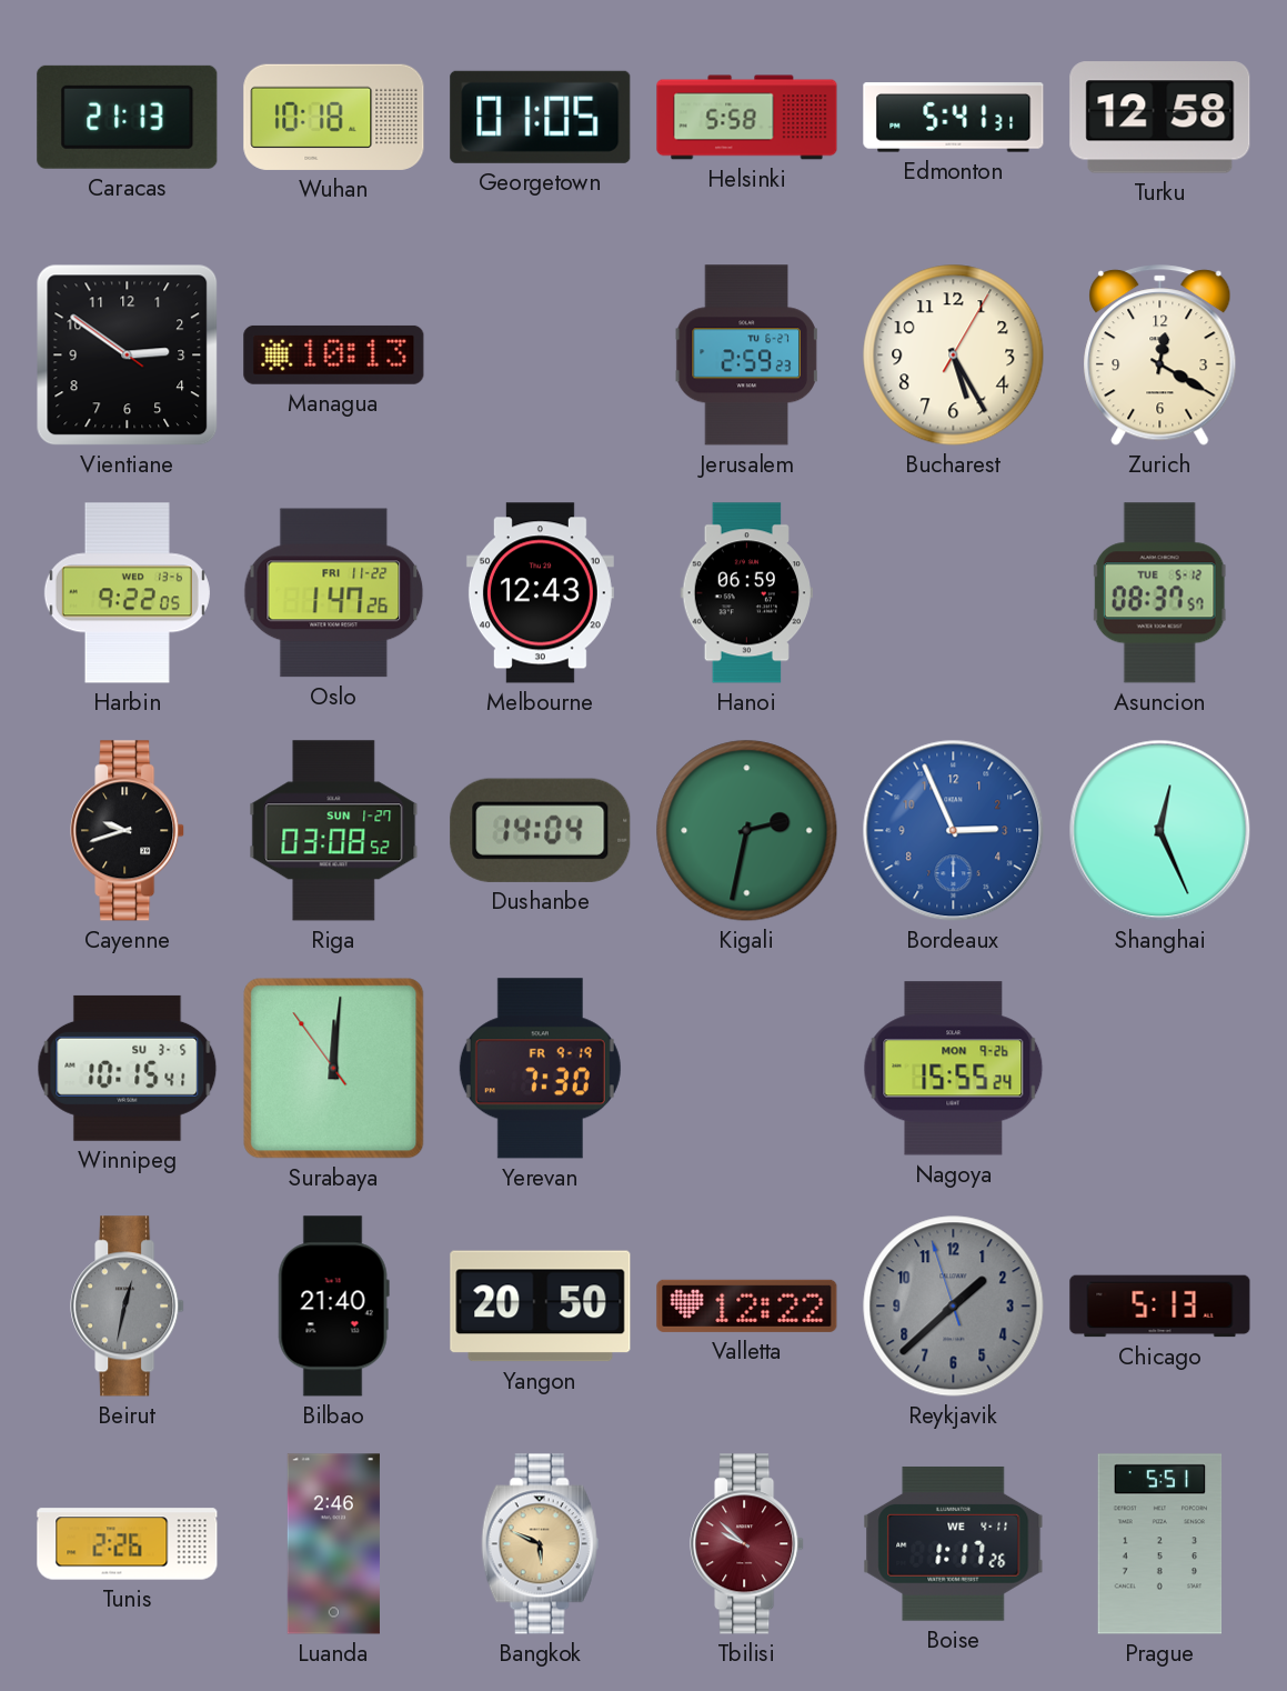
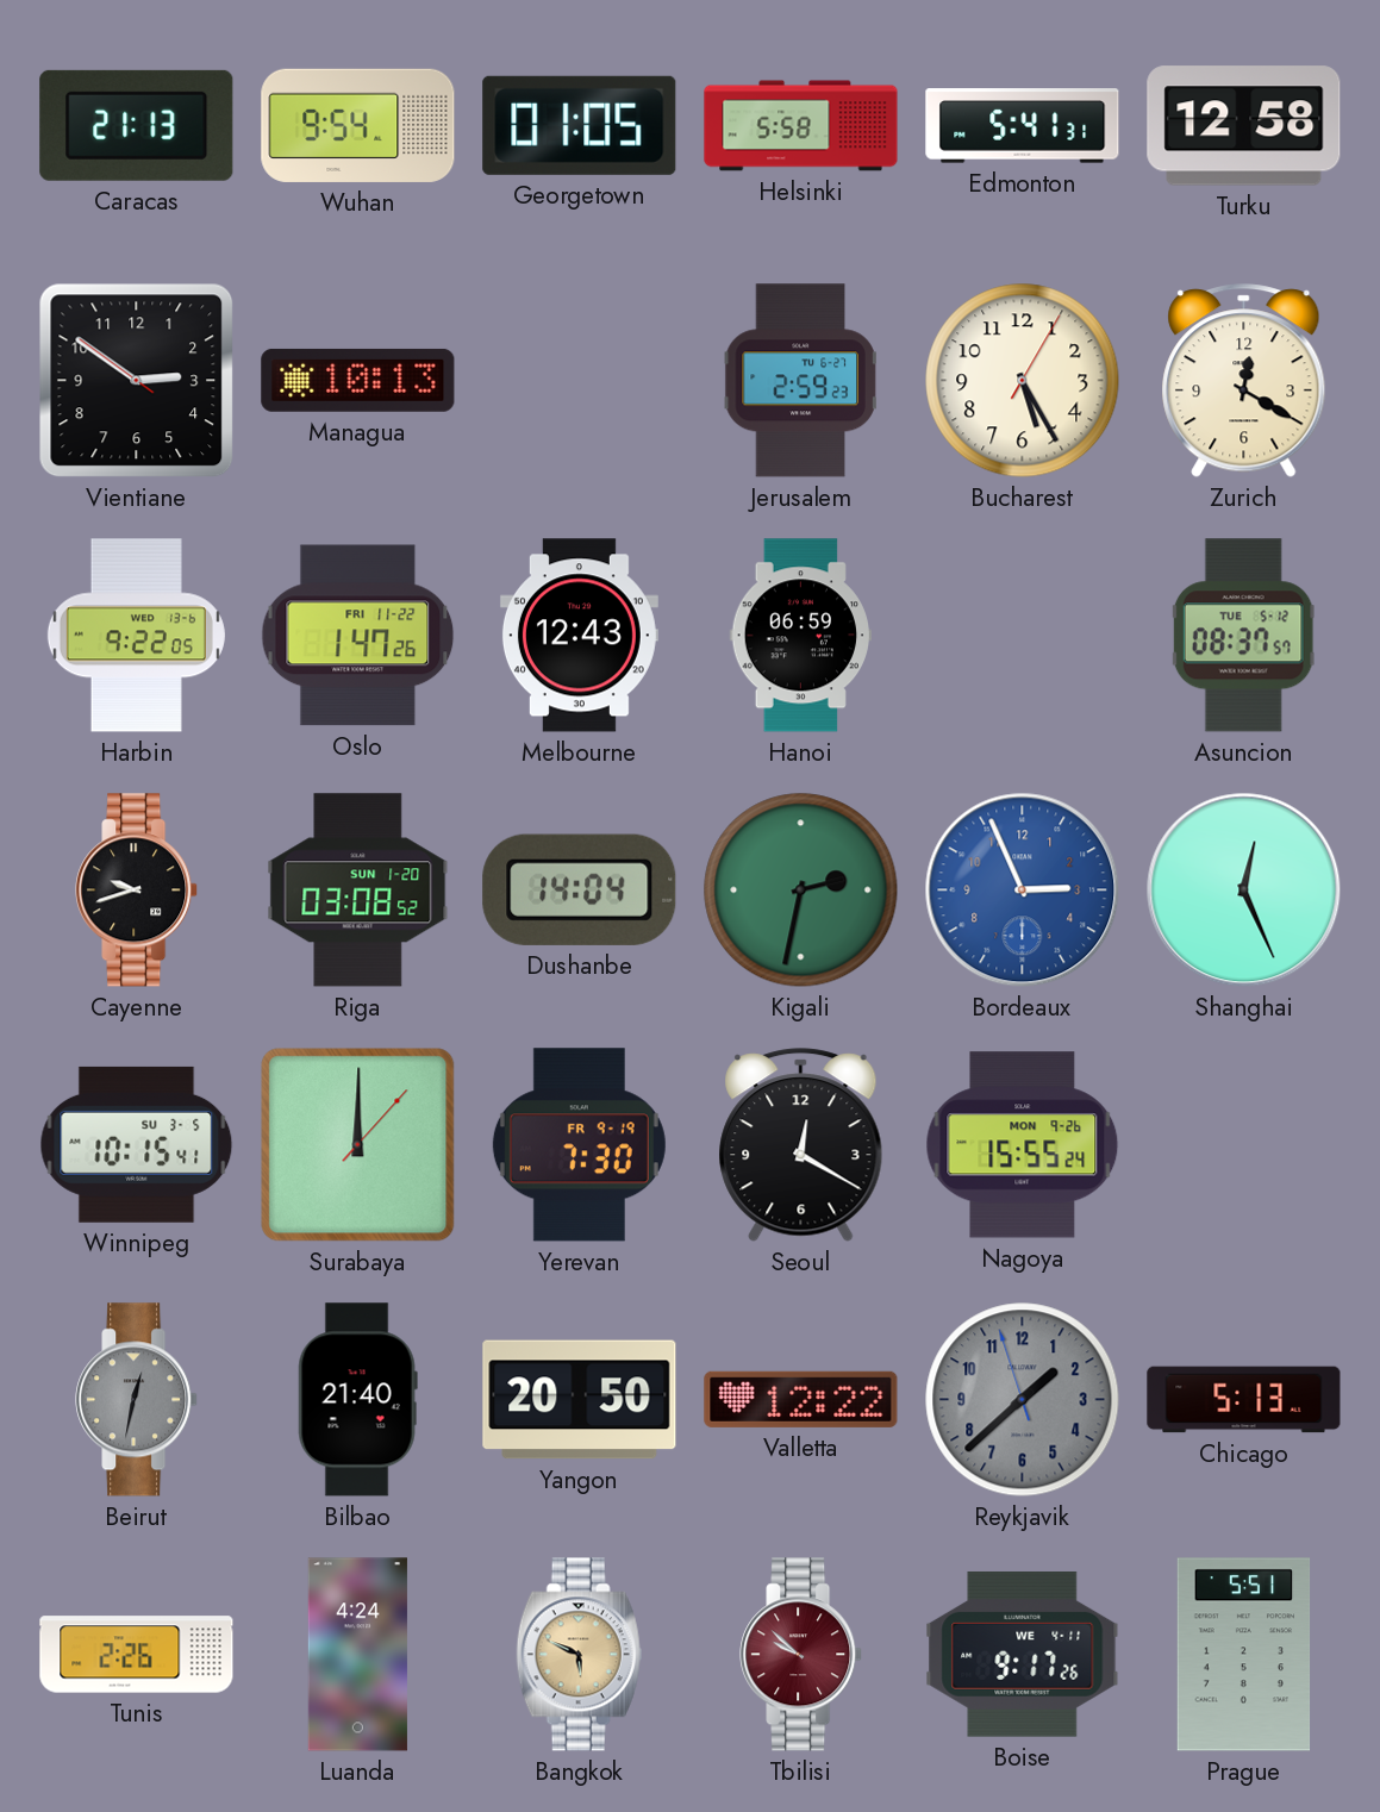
Wuhan: 10:18 -> 9:54 (358, 125)
Riga date: SUN 1-27 -> SUN 1-20 (358, 891)
Surabaya: 12:00:54 -> 12:00:07 (358, 1145)
Seoul: none -> 12:20 (801, 1145)
Luanda: 2:46 -> 4:24 (357, 1655)
Boise: 1:17 -> 9:17 (1023, 1654)
